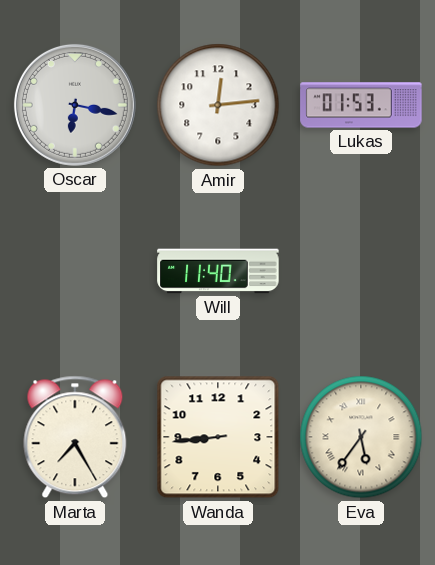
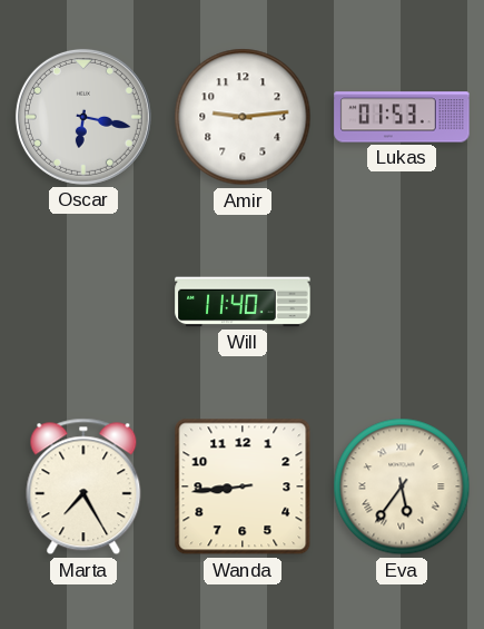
Amir: 12:14 -> 9:14 (243, 117)
